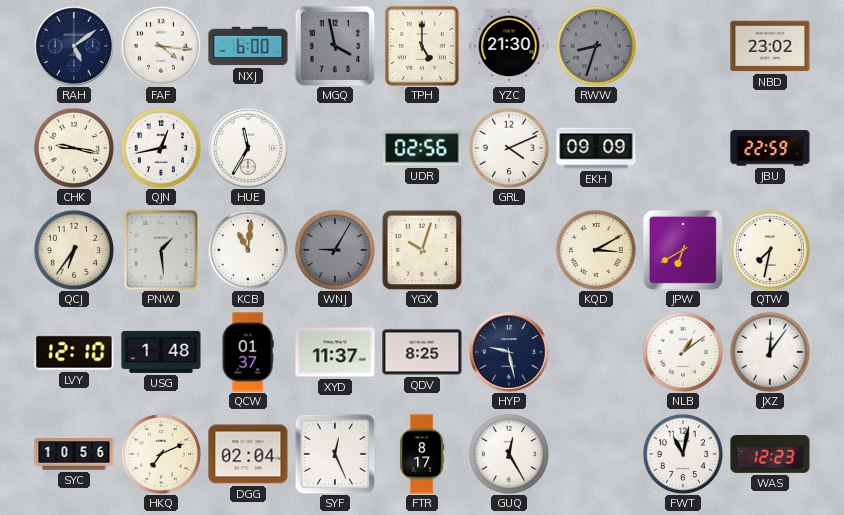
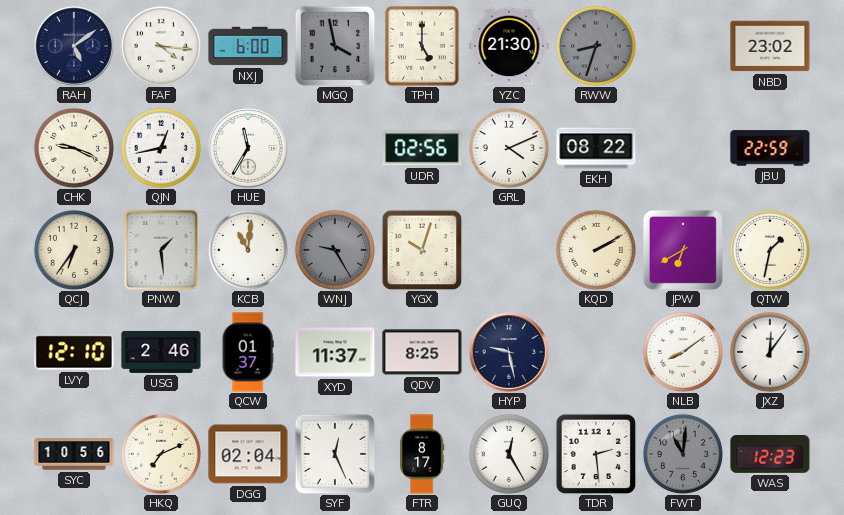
CHK: 9:17 -> 9:19 (74, 148)
EKH: 09:09 -> 08:22 (596, 148)
WNJ: 9:05 -> 9:25 (335, 250)
KQD: 3:10 -> 2:10 (596, 250)
QTW: 7:32 -> 1:32 (770, 250)
USG: 1:48 -> 2:46 (161, 352)
NLB: 1:09 -> 8:09 (683, 352)
TDR: none -> 2:29 (596, 454)
FWT: 11:02 -> 11:01 (683, 454)
FWT dial: white -> grey (683, 454)
